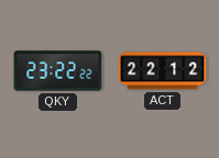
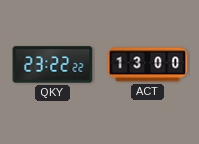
ACT: 22:12 -> 13:00 (148, 65)
